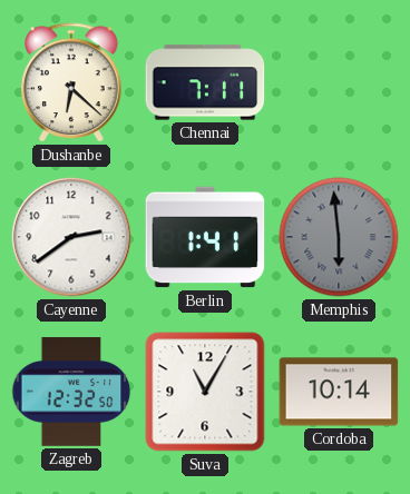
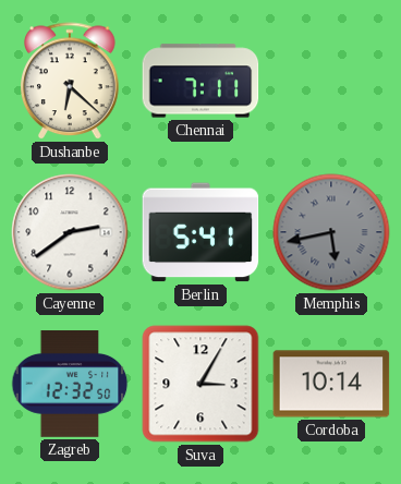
Berlin: 1:41 -> 5:41 (200, 232)
Memphis: 5:59 -> 5:43 (331, 232)
Suva: 11:05 -> 3:05 (200, 384)
